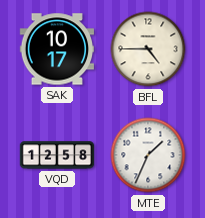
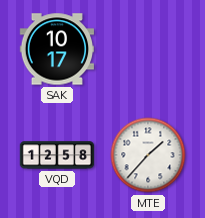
BFL: 4:45 -> none (148, 49)
MTE: 1:34 -> 1:37 (148, 155)
